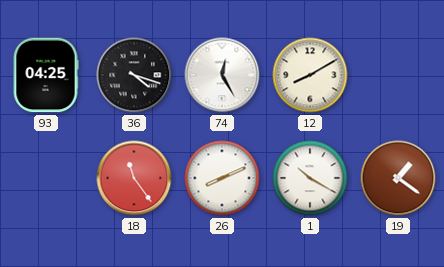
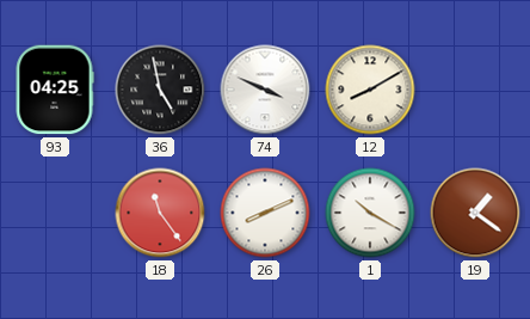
36: 4:18 -> 4:58 (160, 90)
74: 12:25 -> 3:49 (265, 90)
